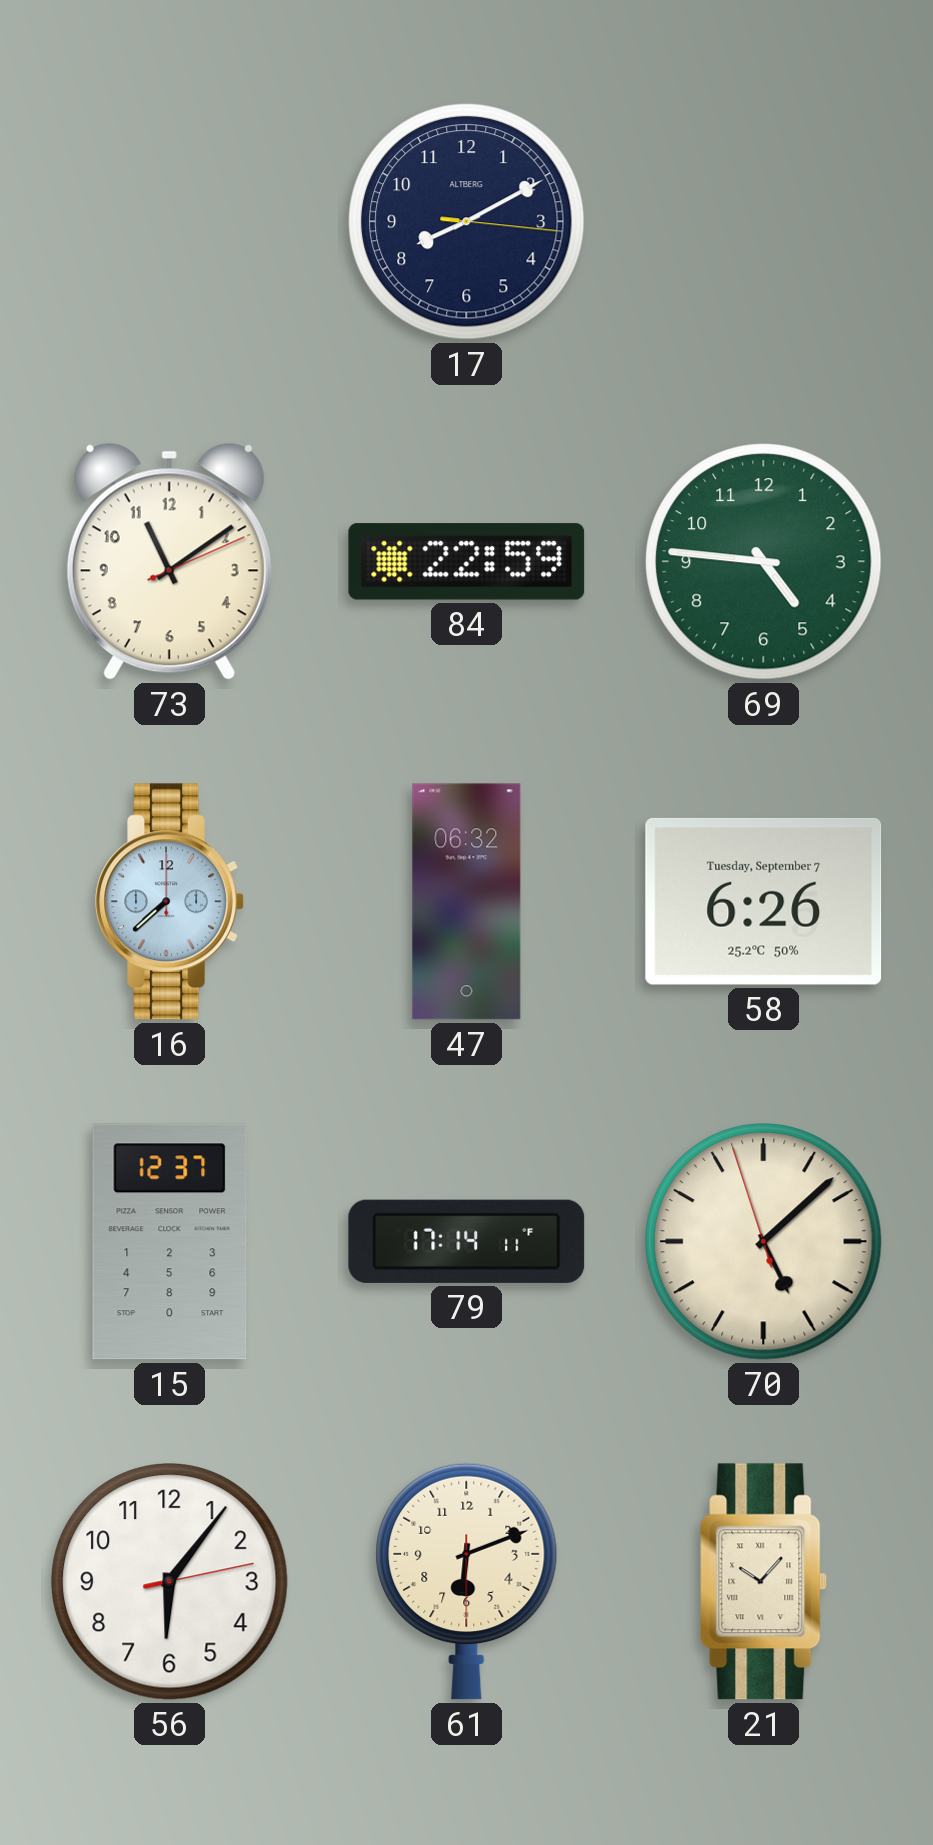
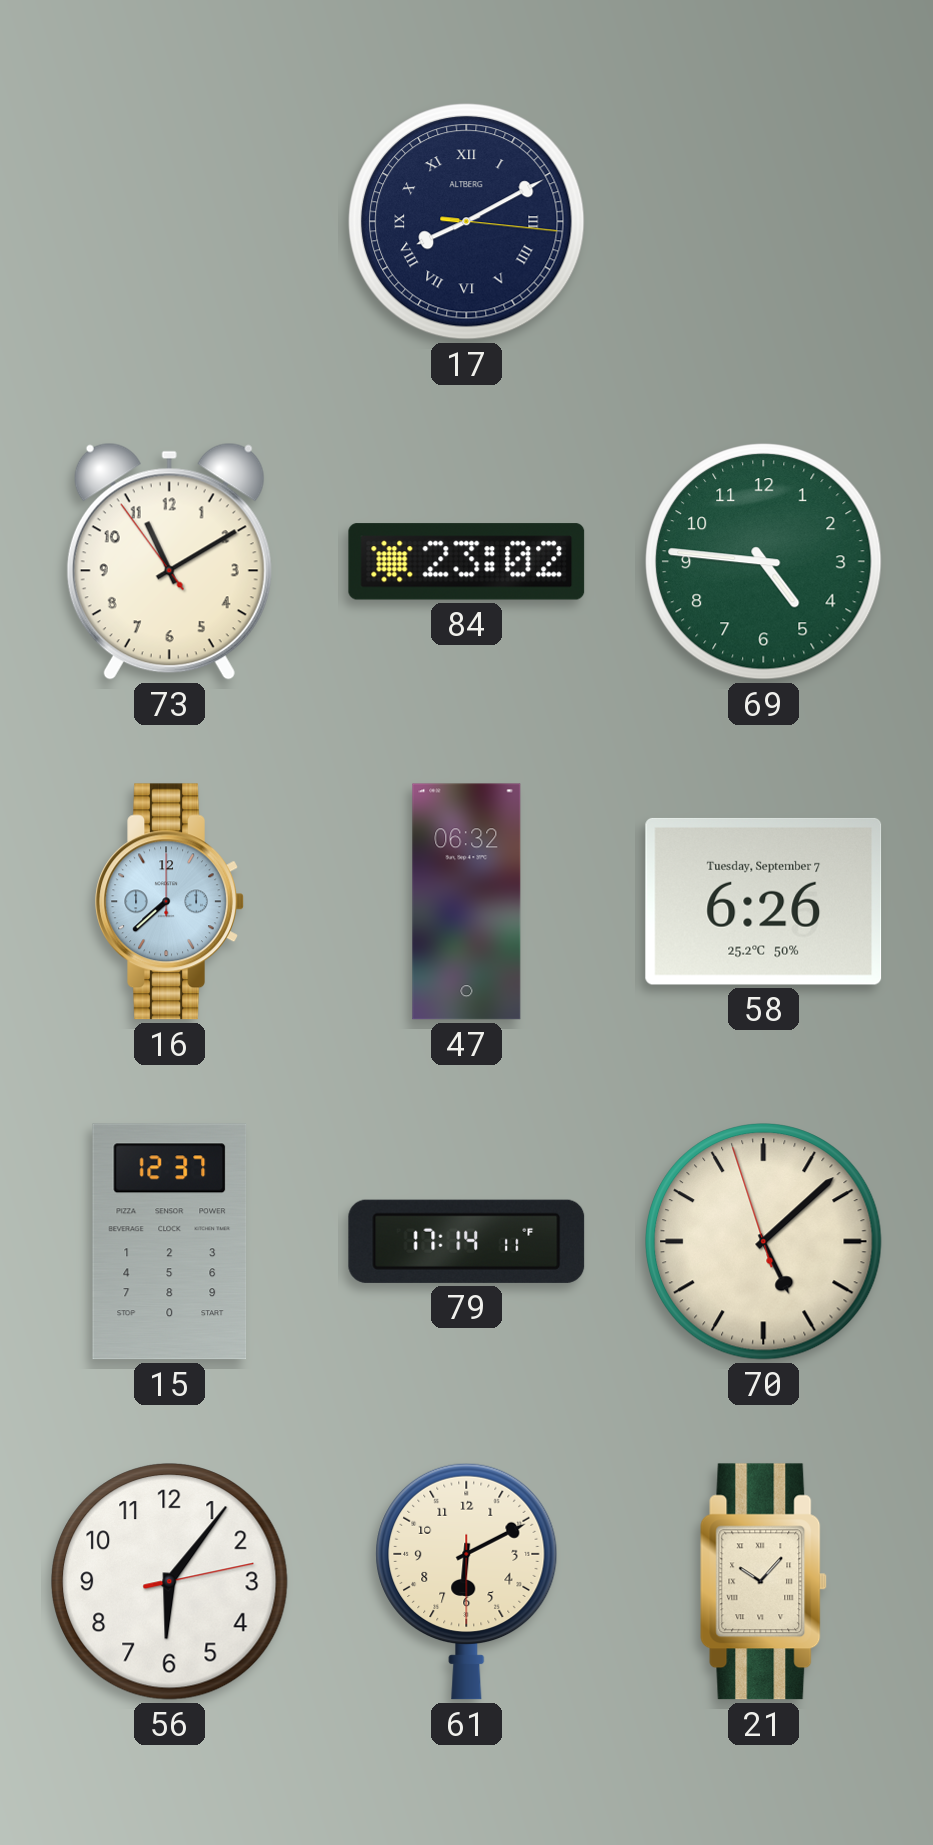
17 numerals: Arabic -> Roman (467, 222)
73: 11:09:11 -> 11:09:54 (169, 561)
84: 22:59 -> 23:02 (467, 562)
61: 6:11 -> 6:10 (467, 1581)
